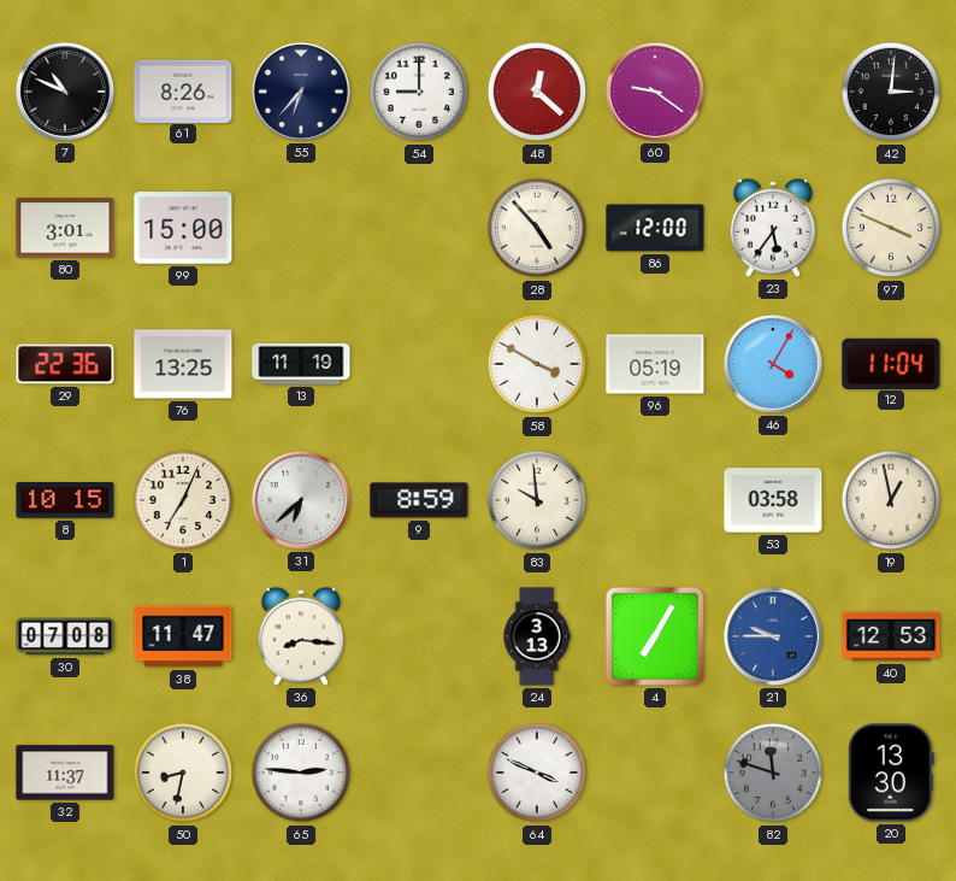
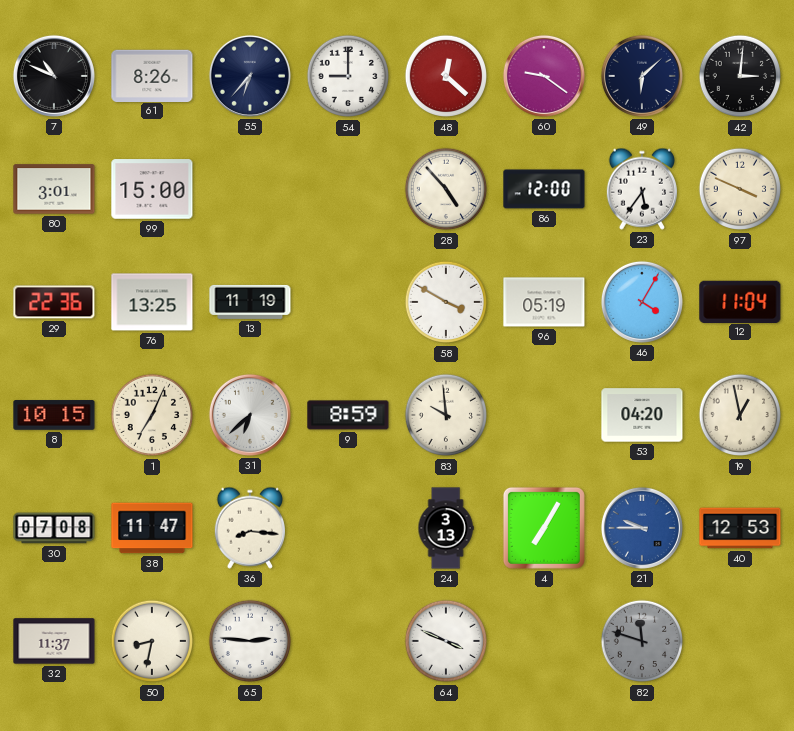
49: none -> 6:08 (642, 76)
53: 03:58 -> 04:20 (642, 415)
20: 13:30 -> none (891, 773)
